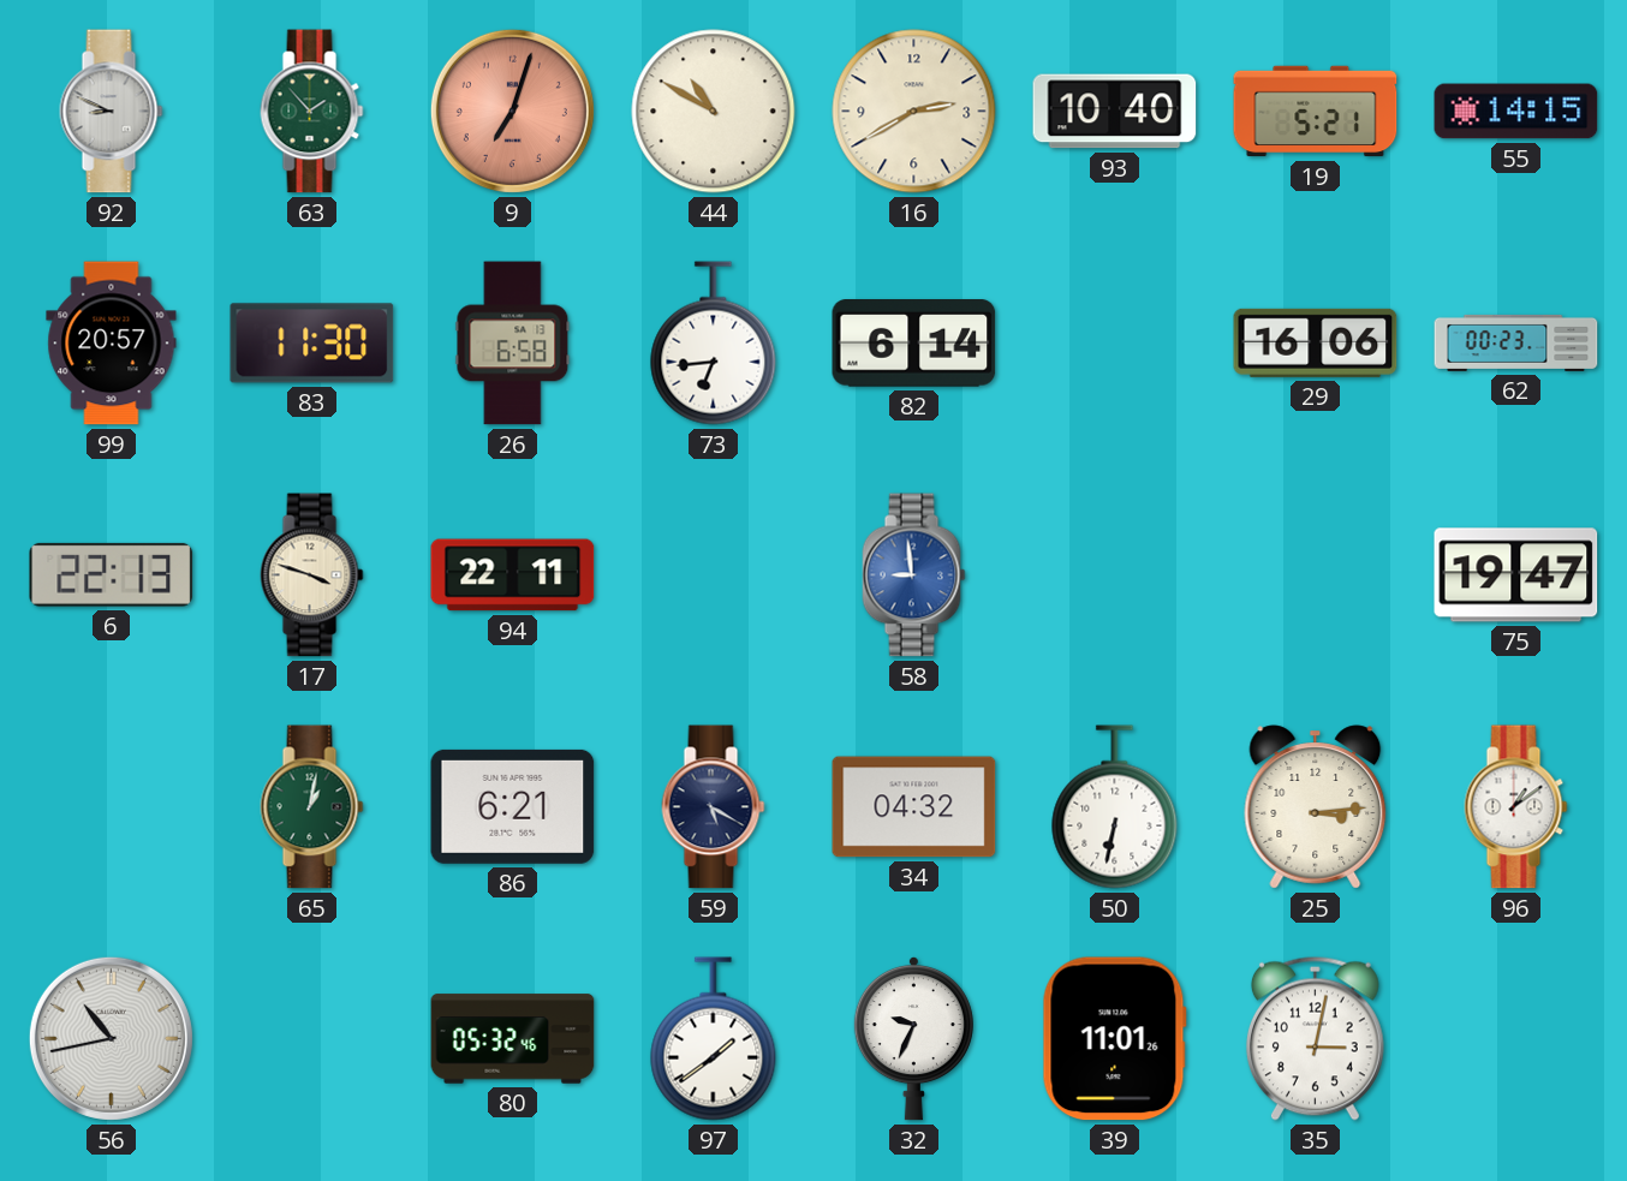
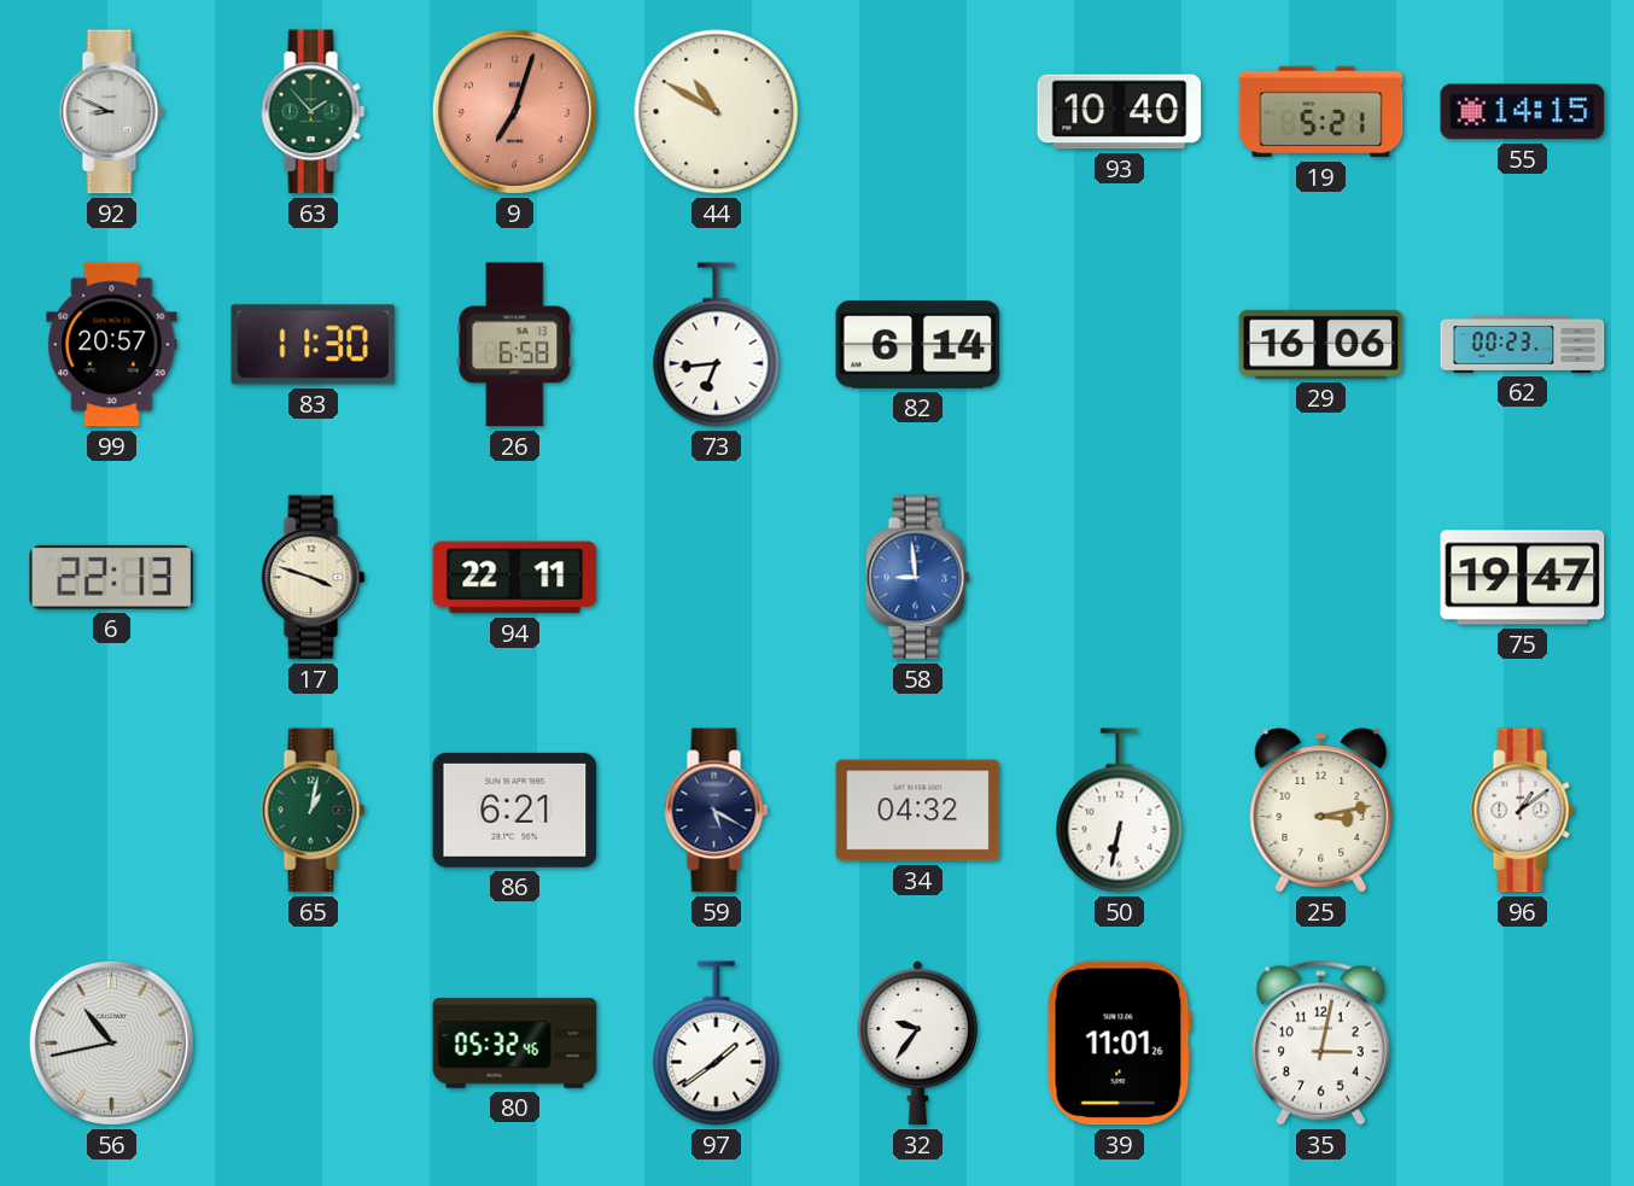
16: 2:40 -> none (914, 112)
25: 3:14 -> 3:13 (1321, 811)
32: 9:34 -> 9:36 (917, 1042)
